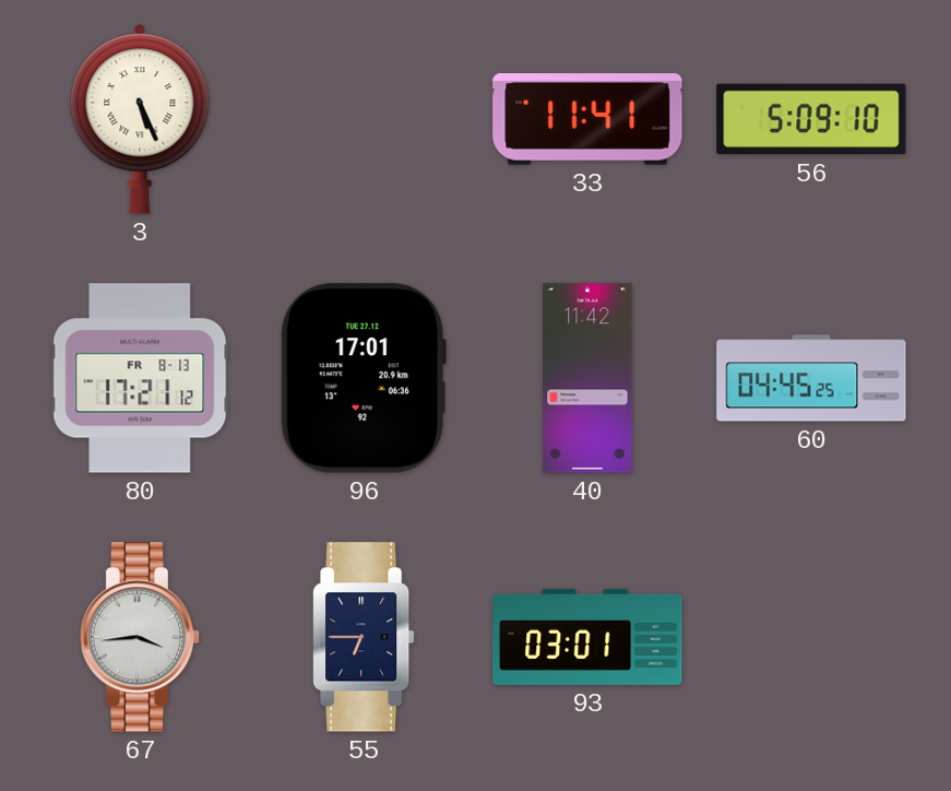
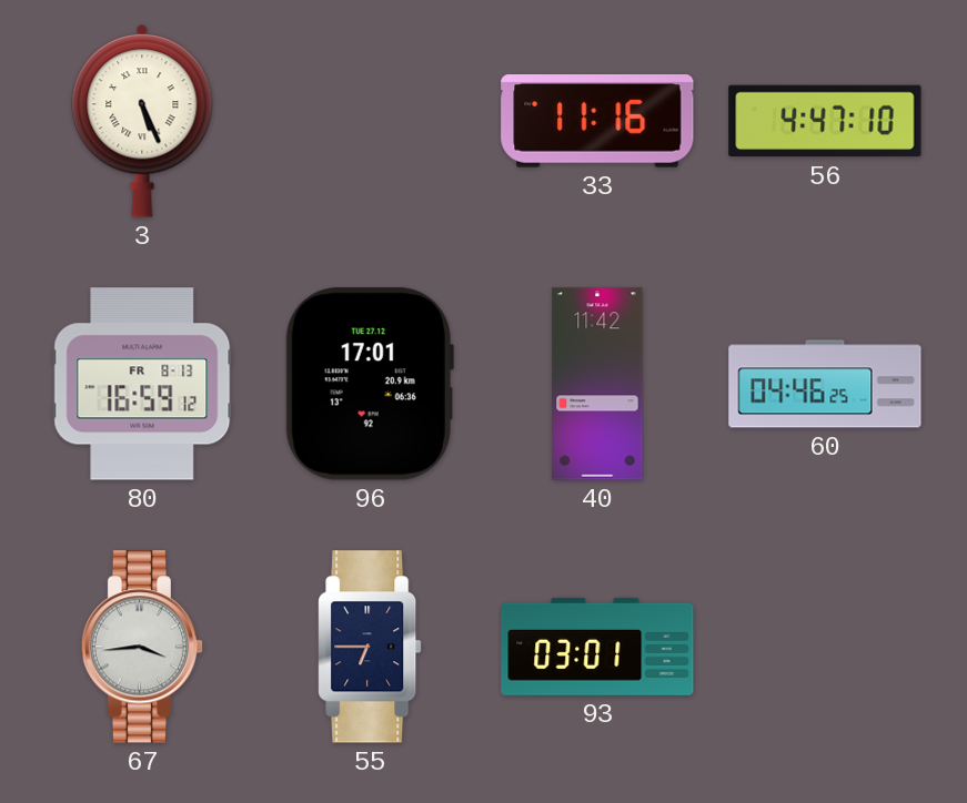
33: 11:41 -> 11:16 (597, 122)
56: 5:09 -> 4:47 (825, 121)
80: 17:21 -> 16:59 (142, 384)
60: 04:45 -> 04:46 (825, 384)
